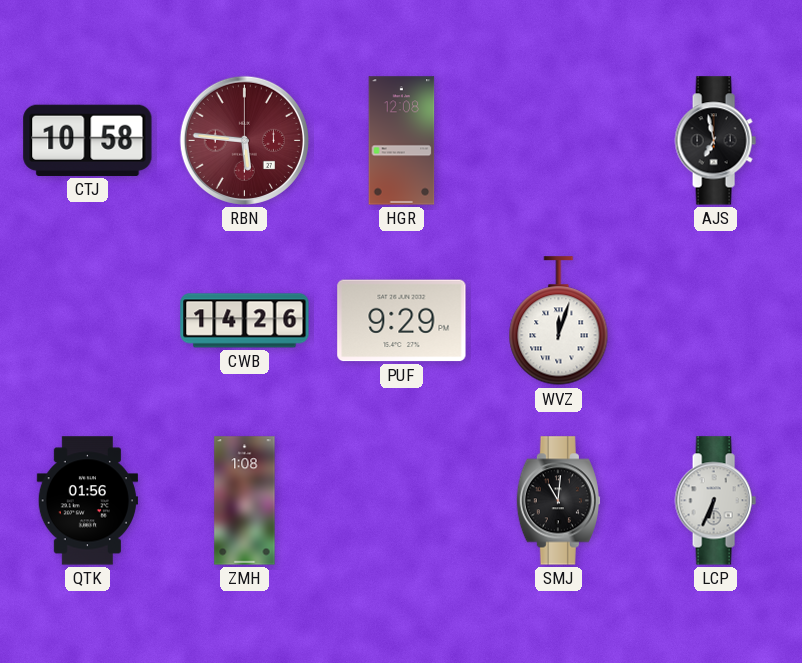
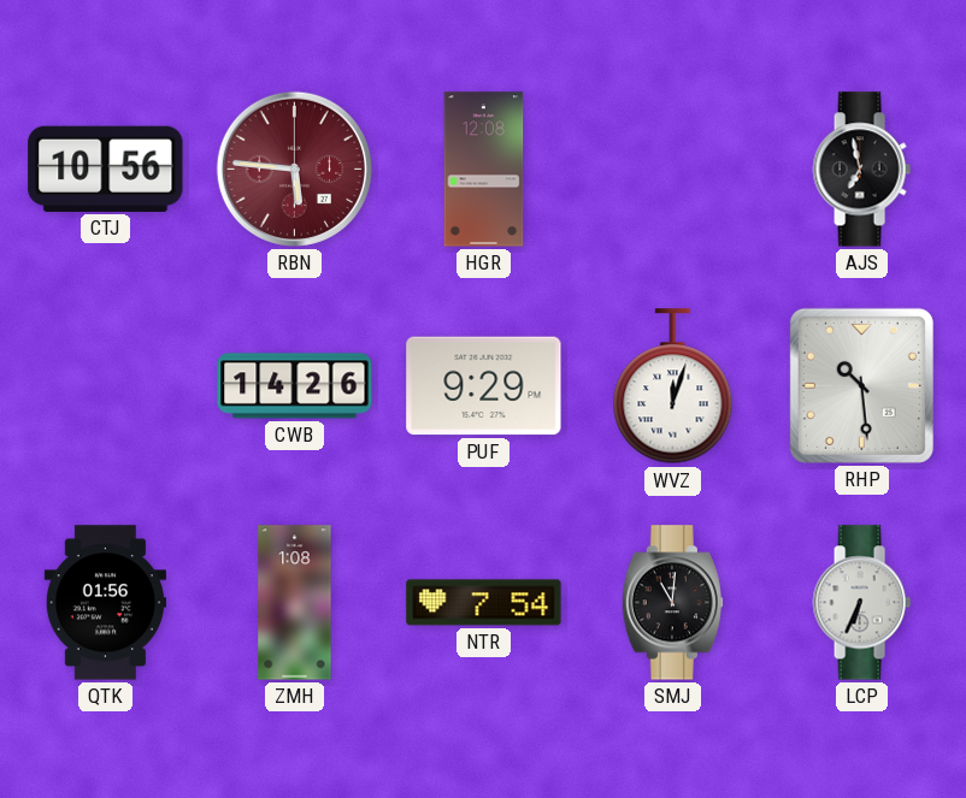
CTJ: 10:58 -> 10:56 (106, 169)
RHP: none -> 10:29 (861, 385)
NTR: none -> 7:54 (484, 603)
